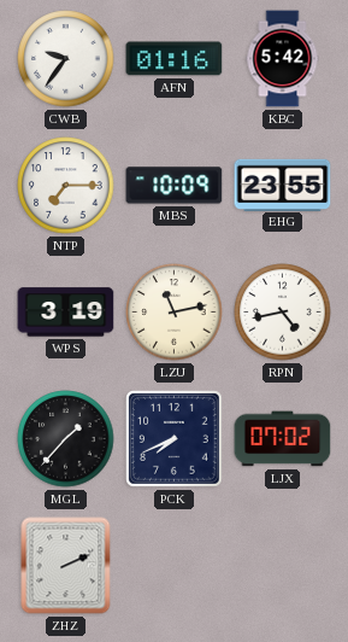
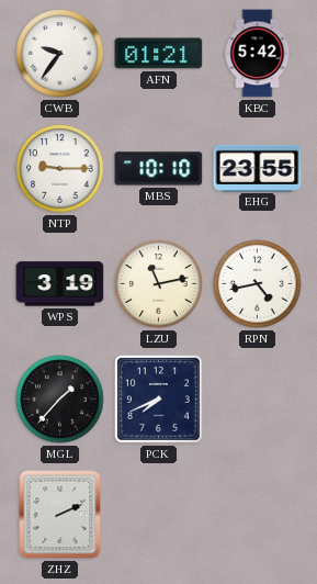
AFN: 01:16 -> 01:21 (159, 54)
NTP: 7:15 -> 9:15 (60, 169)
MBS: 10:09 -> 10:10 (159, 169)
LJX: 07:02 -> none (283, 439)
